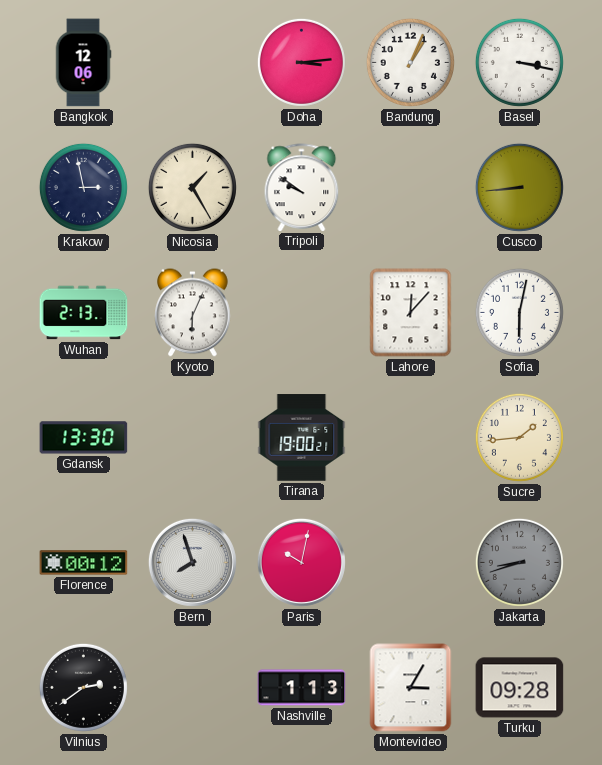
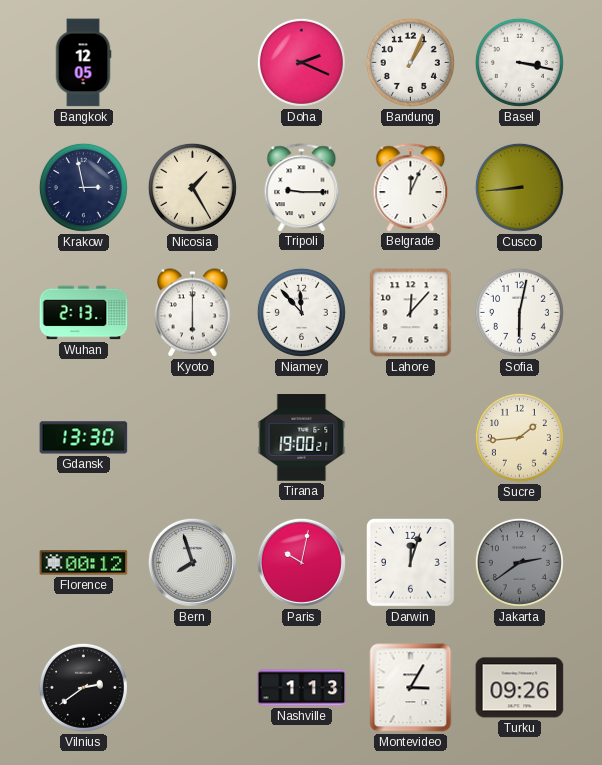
Bangkok: 12:06 -> 12:05 (83, 63)
Doha: 3:14 -> 2:19 (301, 62)
Tripoli: 9:51 -> 9:15 (302, 187)
Belgrade: none -> 12:04 (411, 187)
Kyoto: 6:04 -> 6:00 (193, 313)
Niamey: none -> 11:53 (301, 312)
Darwin: none -> 12:03 (410, 563)
Jakarta: 8:42 -> 2:39 (519, 562)
Turku: 09:28 -> 09:26 (520, 688)
